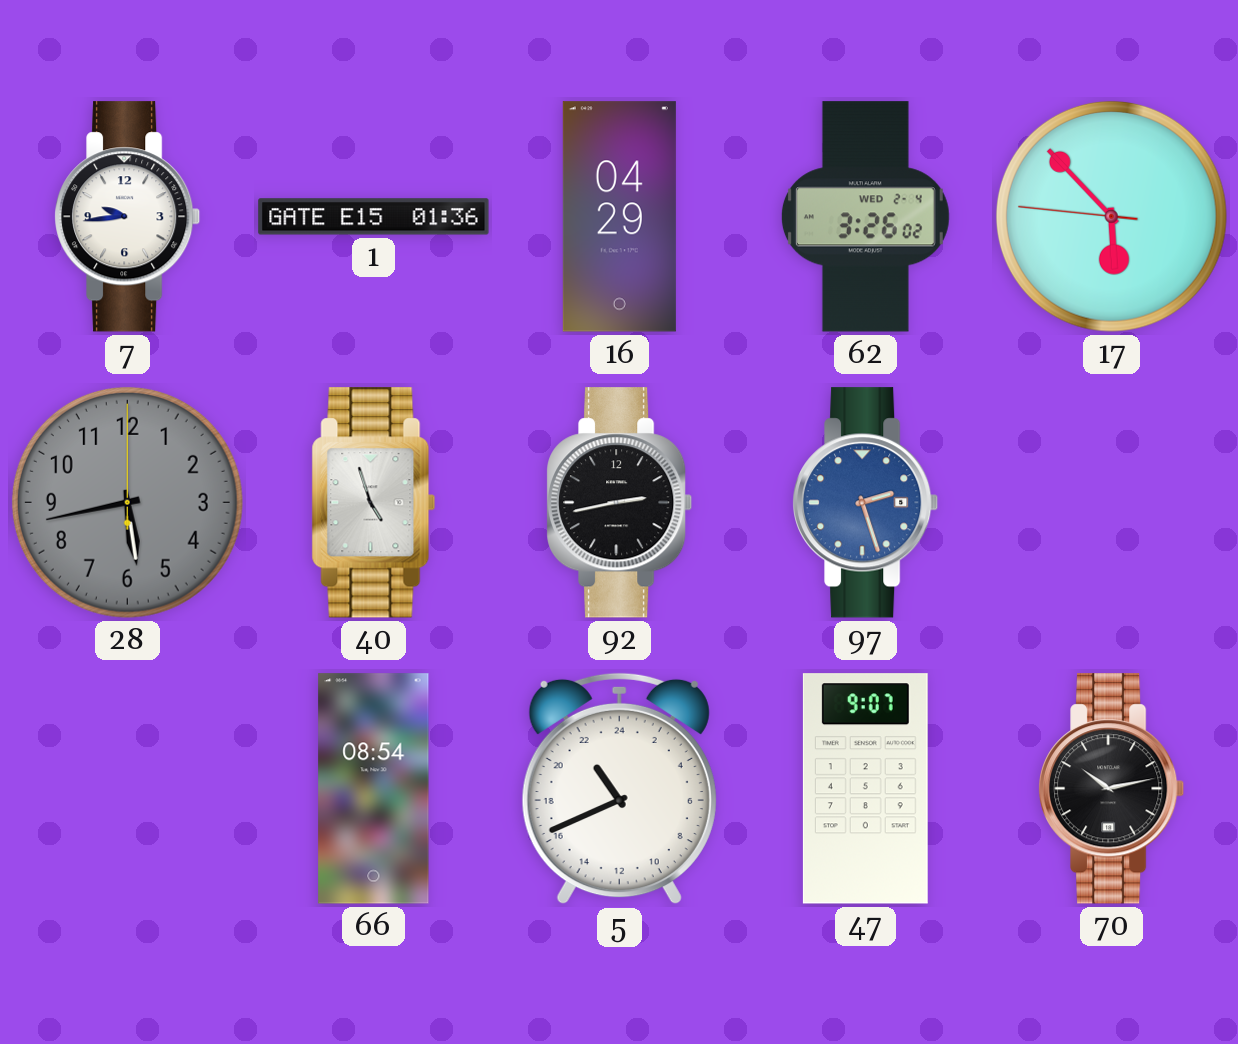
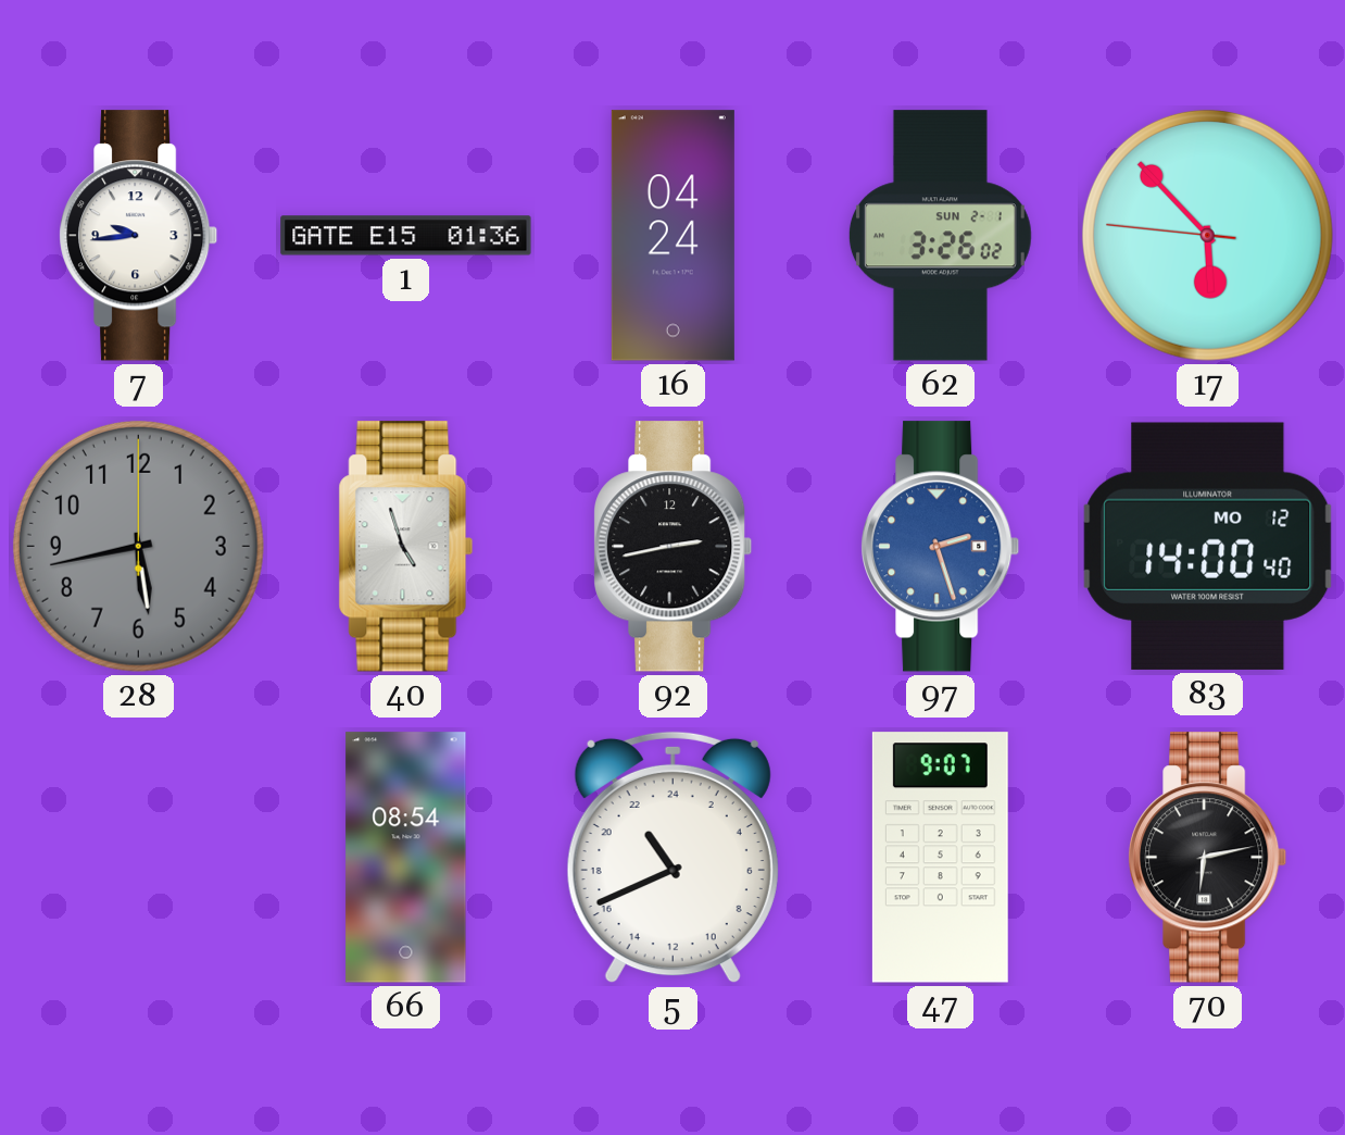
16: 04:29 -> 04:24 (672, 236)
62 date: WED 2-4 -> SUN 2-1 (940, 236)
83: none -> 14:00 (1208, 546)
70: 10:13 -> 6:13 (1208, 858)
